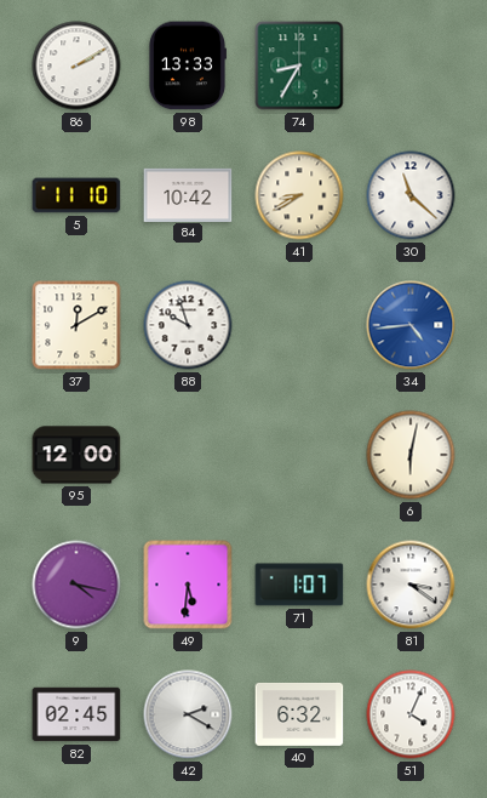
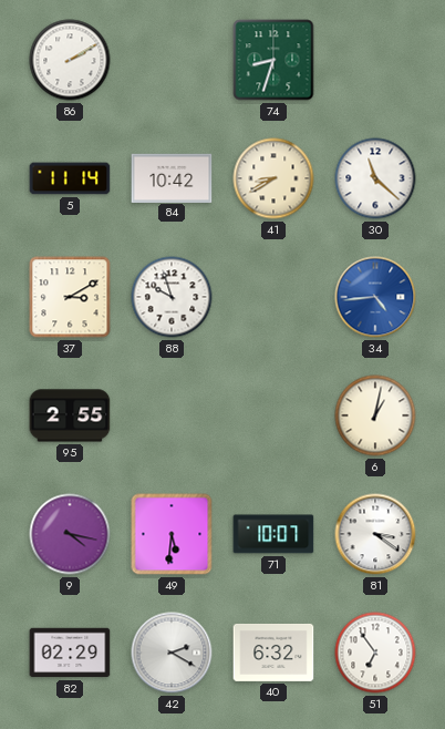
98: 13:33 -> none (187, 65)
74: 8:35 -> 8:33 (273, 60)
5: 11:10 -> 11:14 (70, 178)
37: 12:10 -> 3:10 (70, 297)
95: 12:00 -> 2:55 (70, 415)
6: 6:02 -> 1:02 (375, 415)
71: 1:07 -> 10:07 (273, 534)
82: 02:45 -> 02:29 (70, 653)
51: 4:04 -> 6:54 (375, 653)
